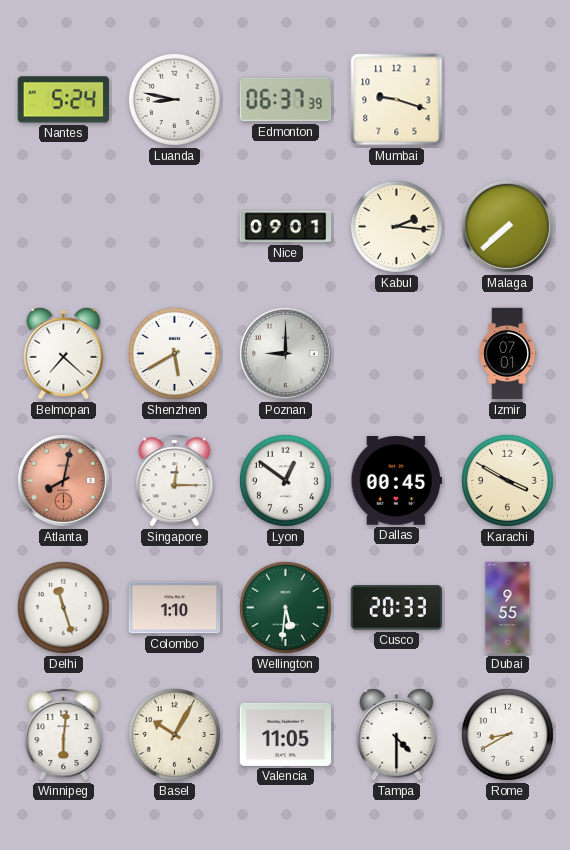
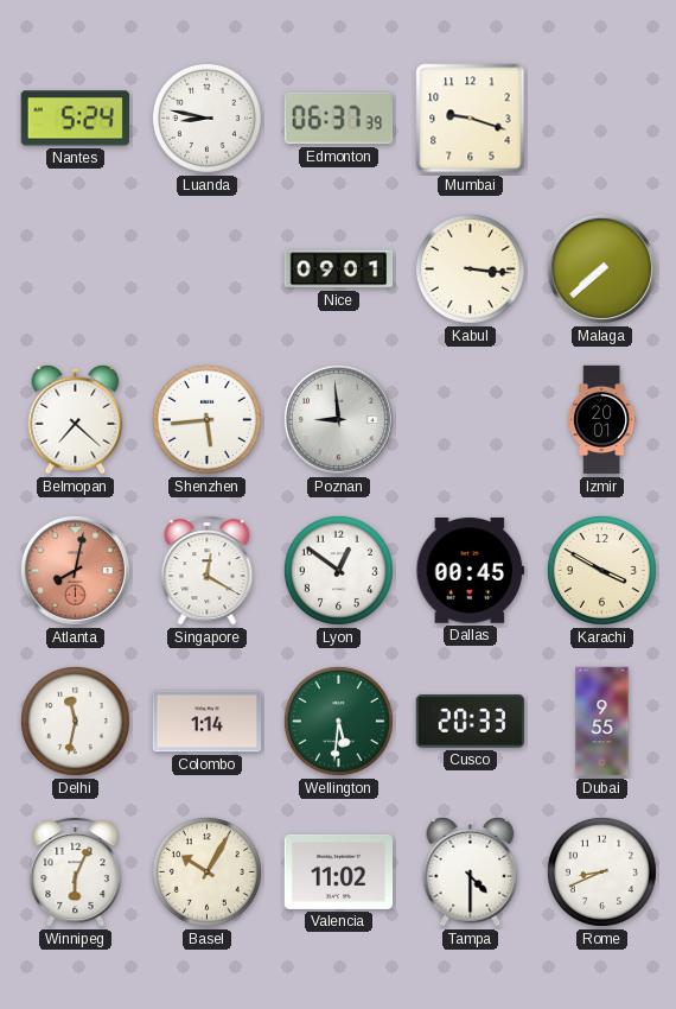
Kabul: 2:16 -> 3:16 (470, 268)
Shenzhen: 5:40 -> 5:44 (206, 419)
Poznan: 9:00 -> 8:59 (338, 419)
Izmir: 07:01 -> 20:01 (602, 420)
Singapore: 12:15 -> 12:20 (208, 571)
Delhi: 11:27 -> 11:32 (75, 721)
Colombo: 1:10 -> 1:14 (208, 722)
Winnipeg: 6:01 -> 6:04 (76, 872)
Valencia: 11:05 -> 11:02 (339, 871)
Rome: 8:40 -> 8:41 (601, 871)
